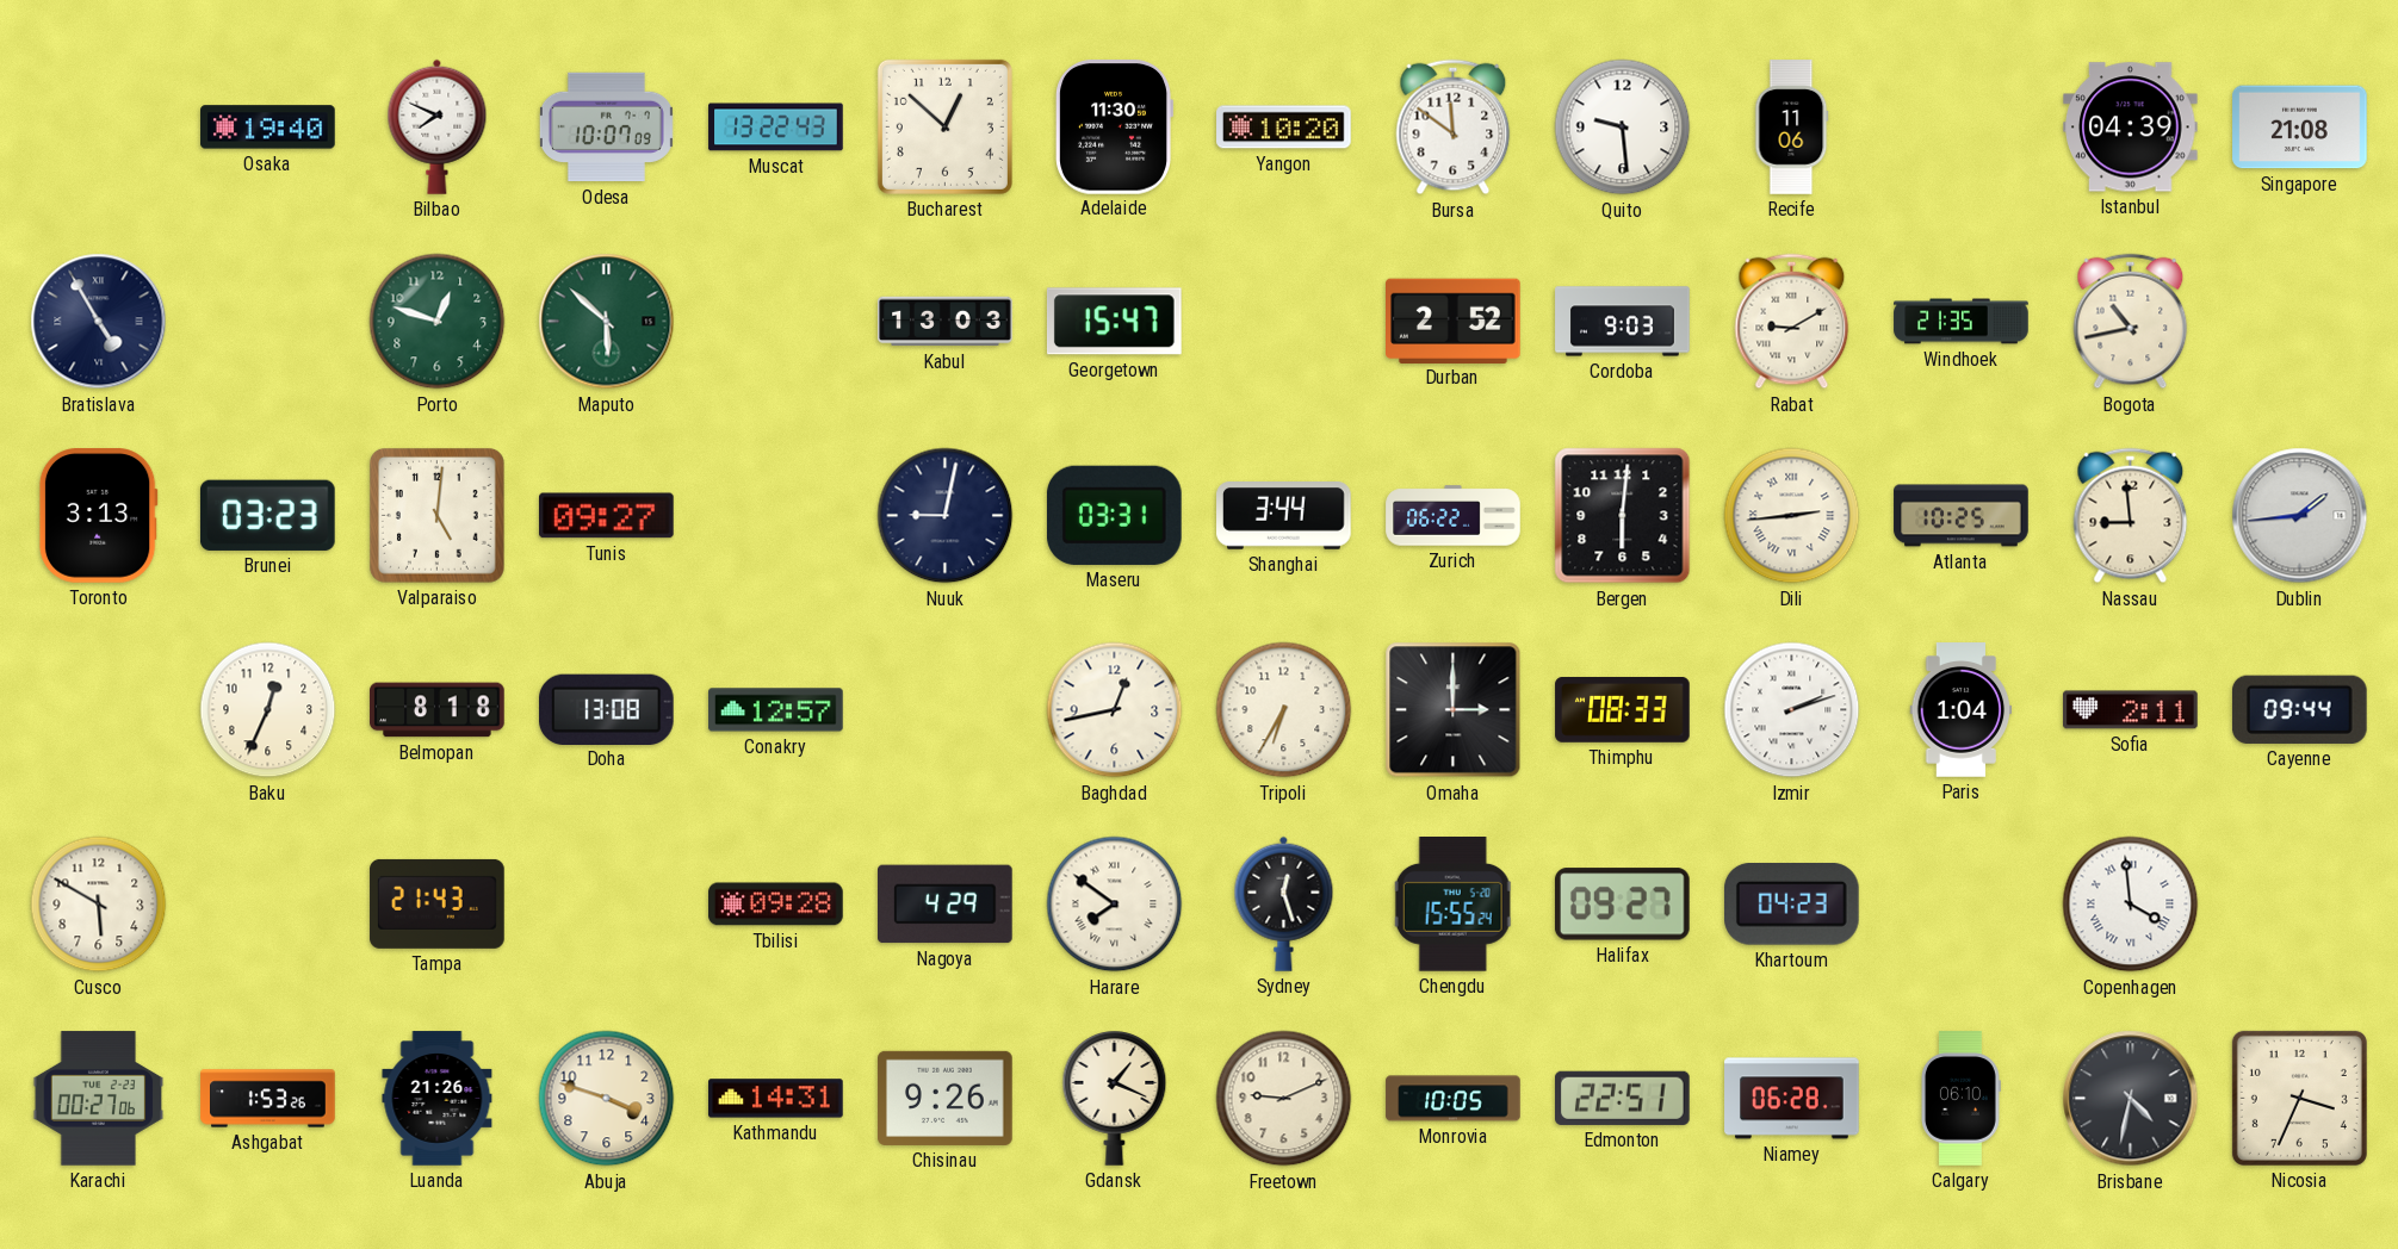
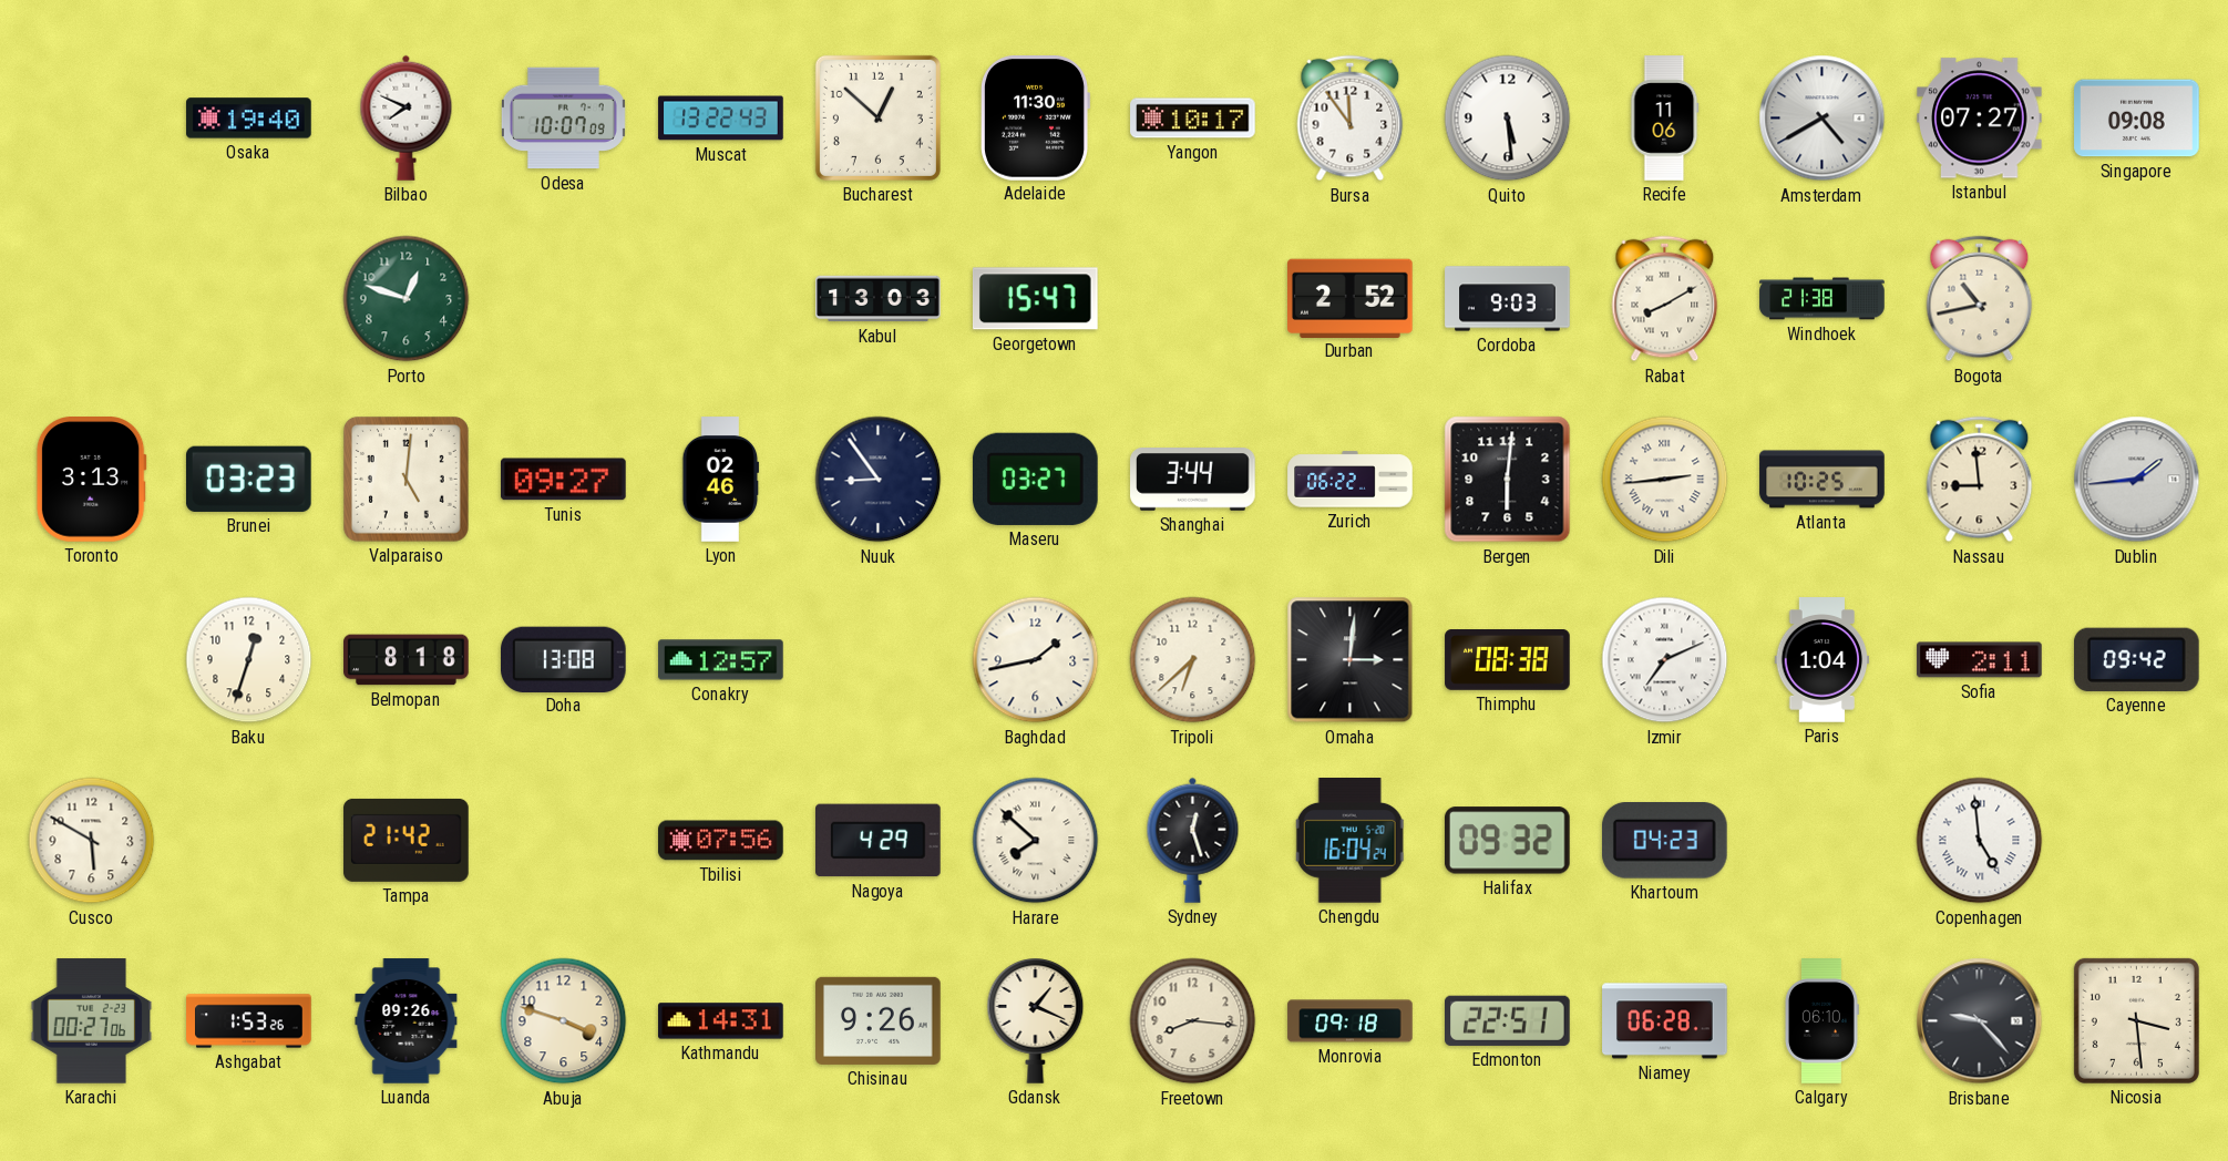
Yangon: 10:20 -> 10:17 (1193, 119)
Bursa: 11:51 -> 11:54 (1351, 119)
Quito: 9:29 -> 5:29 (1508, 119)
Amsterdam: none -> 4:40 (1823, 119)
Istanbul: 04:39 -> 07:27 (1980, 119)
Singapore: 21:08 -> 09:08 (2137, 119)
Bratislava: 4:55 -> none (99, 322)
Maputo: 5:52 -> none (607, 322)
Rabat: 9:10 -> 8:10 (1665, 299)
Windhoek: 21:35 -> 21:38 (1823, 299)
Lyon: none -> 02:46 (721, 480)
Nuuk: 9:02 -> 8:54 (879, 480)
Maseru: 03:31 -> 03:27 (1035, 479)
Baku: 12:34 -> 12:33 (249, 660)
Baghdad: 12:43 -> 1:43 (1036, 660)
Tripoli: 6:35 -> 6:38 (1193, 660)
Omaha: 3:00 -> 3:01 (1351, 660)
Thimphu: 08:33 -> 08:38 (1508, 660)
Izmir: 2:12 -> 7:11 (1665, 660)
Cayenne: 09:44 -> 09:42 (2136, 659)
Tampa: 21:43 -> 21:42 (407, 840)
Tbilisi: 09:28 -> 07:56 (721, 841)
Harare: 7:51 -> 7:52 (1036, 841)
Chengdu: 15:55 -> 16:04 (1351, 841)
Halifax: 09:27 -> 09:32 (1507, 841)
Copenhagen: 3:59 -> 4:59 (1980, 841)
Luanda: 21:26 -> 09:26 (407, 1021)
Freetown: 9:11 -> 8:16 (1193, 1021)
Monrovia: 10:05 -> 09:18 (1351, 1021)
Brisbane: 4:32 -> 9:23 (1980, 1021)
Nicosia: 3:34 -> 3:29 (2136, 1020)
